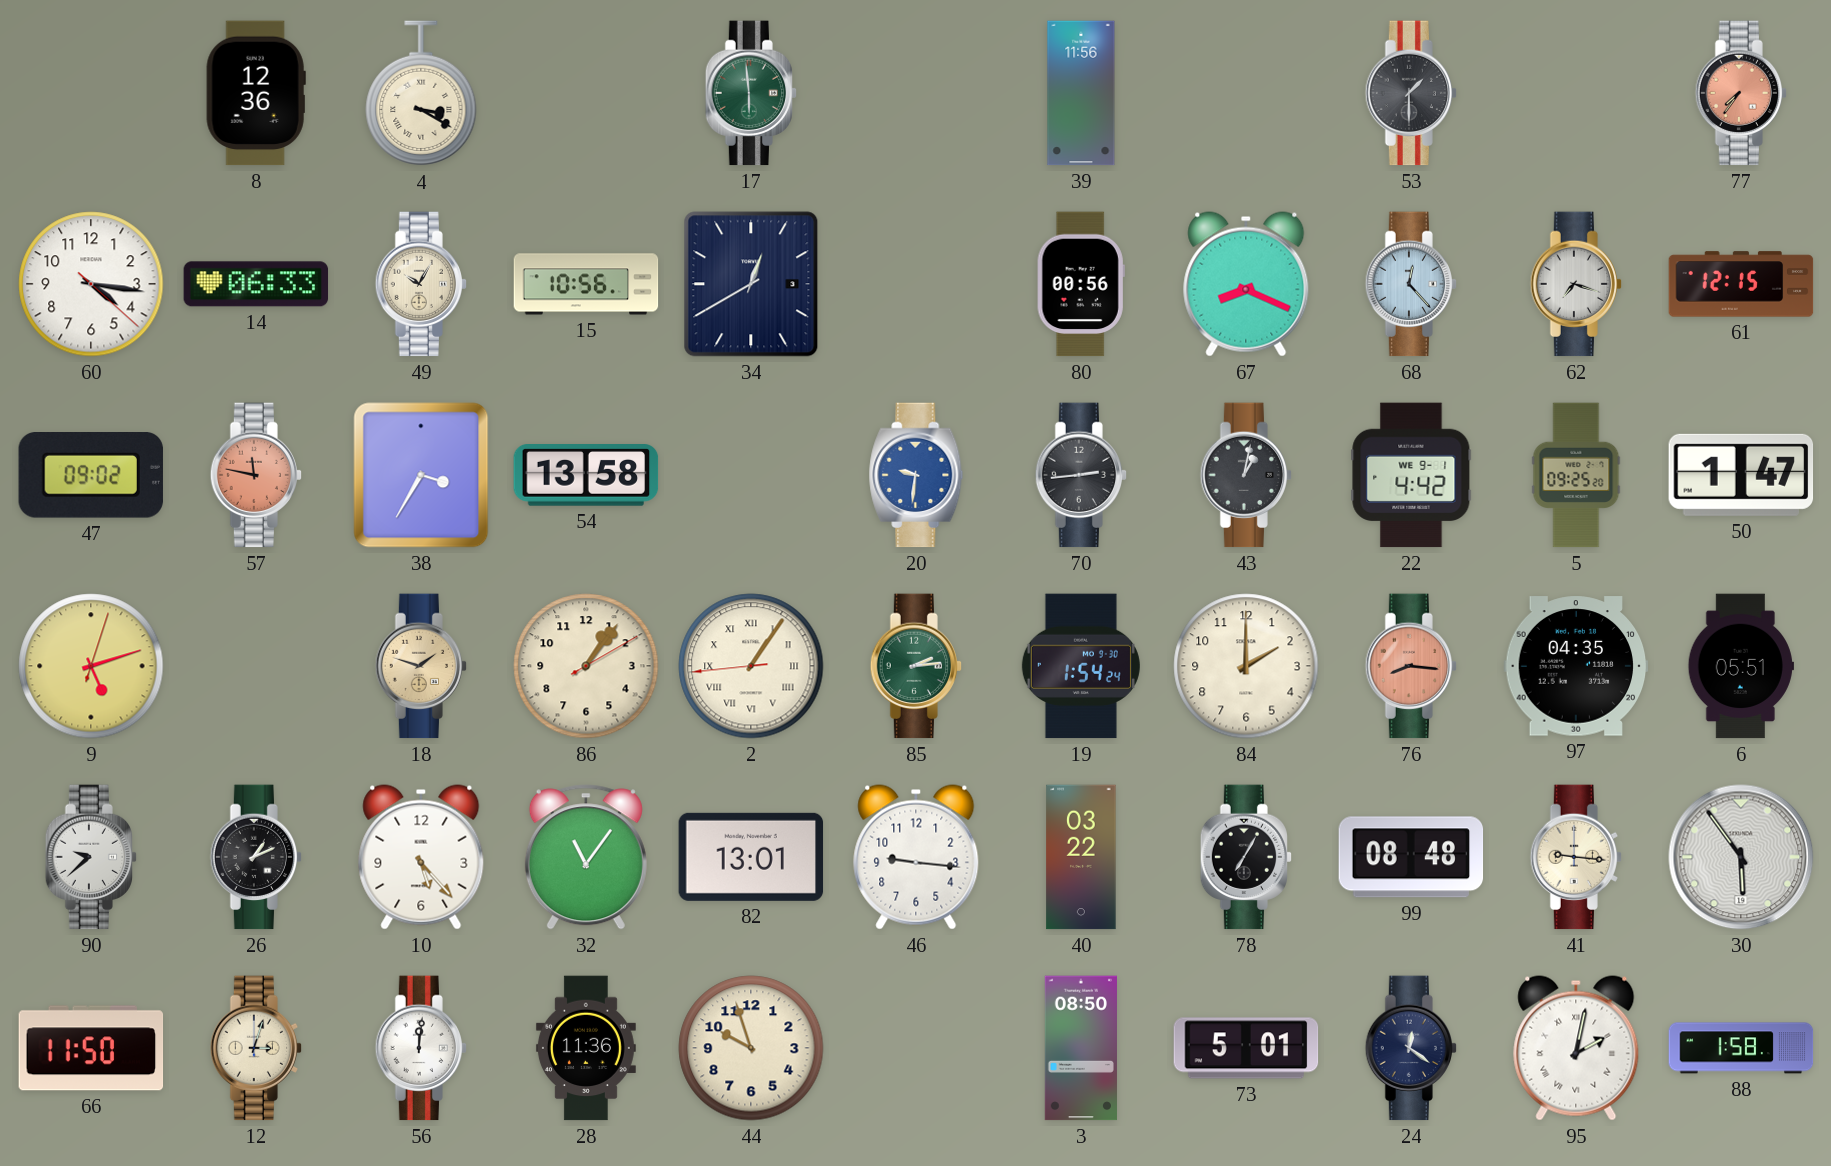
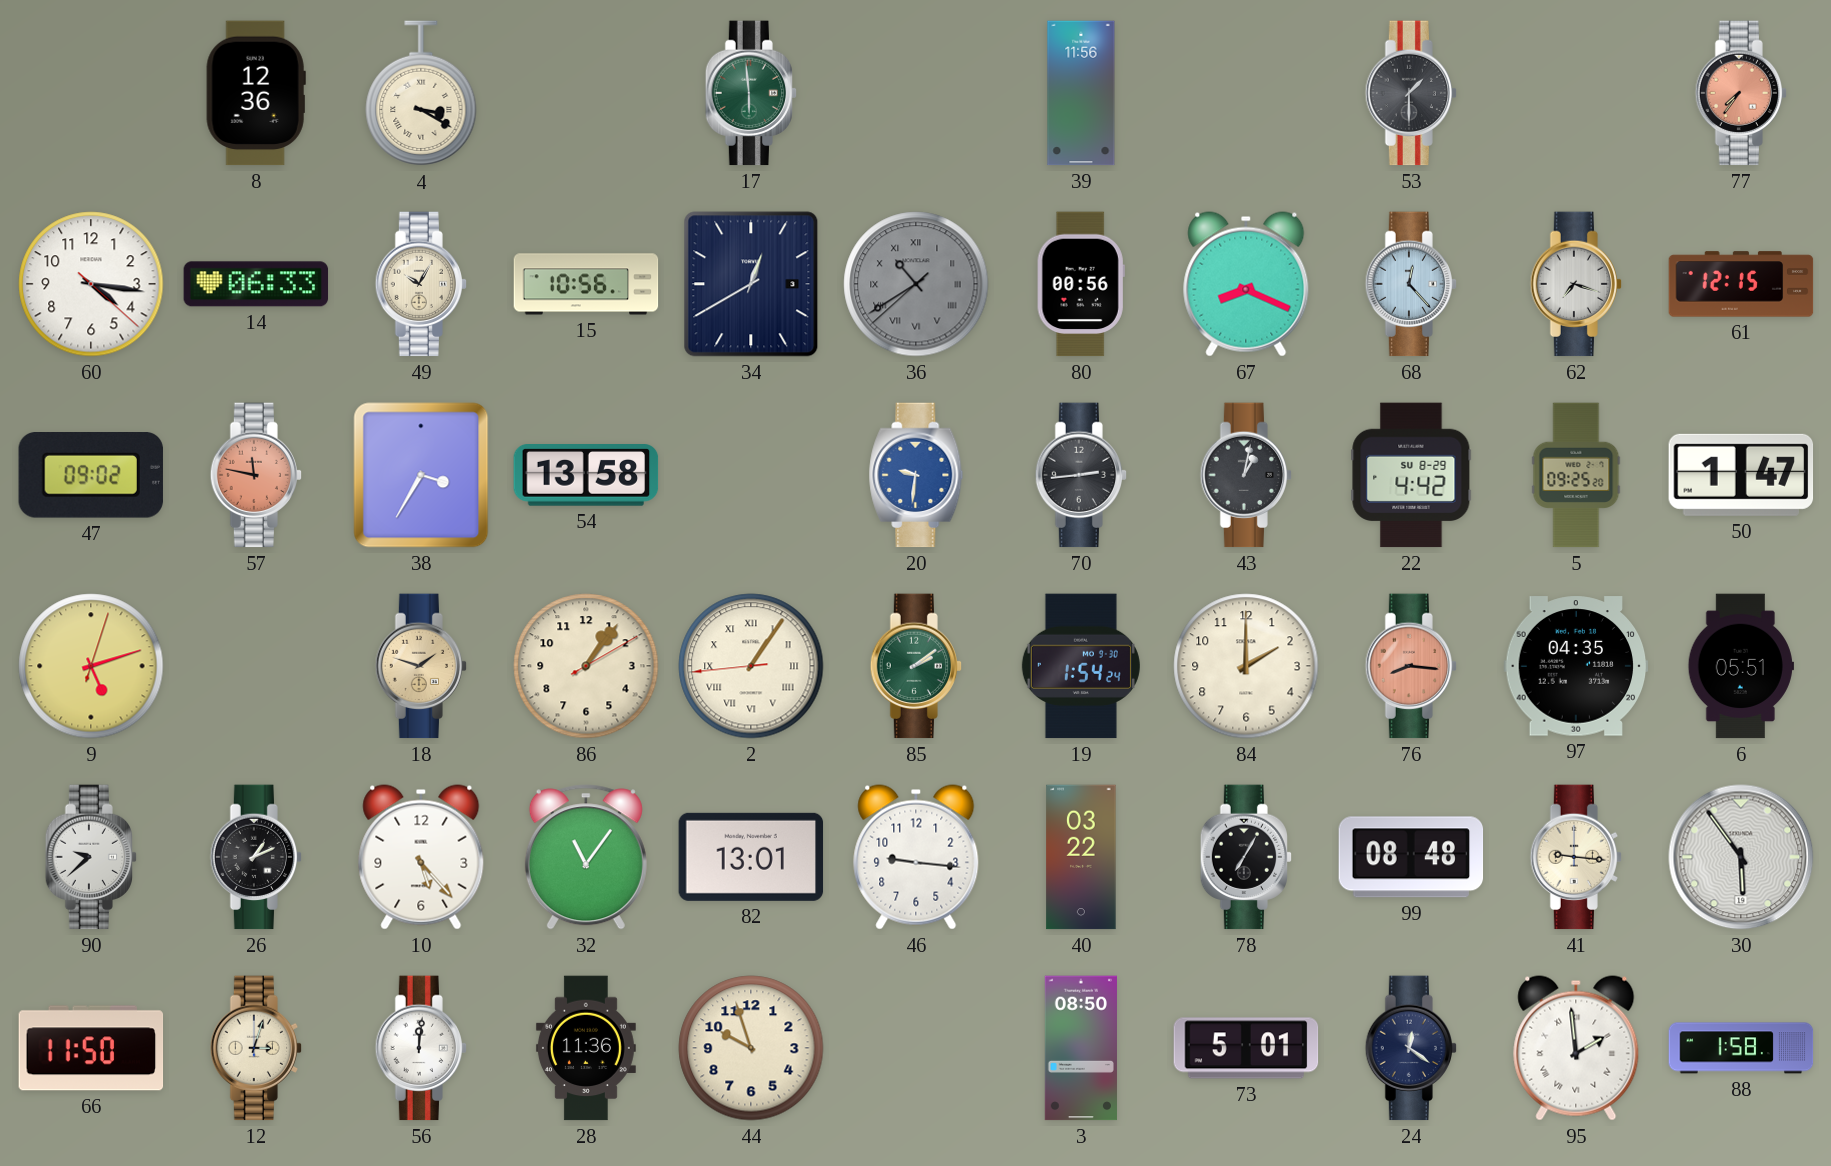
36: none -> 10:39 (916, 284)
22 date: WE 9-1 -> SU 8-29 (1411, 475)
85: 2:14 -> 2:09 (916, 666)
95: 2:02 -> 1:59 (1576, 1048)
